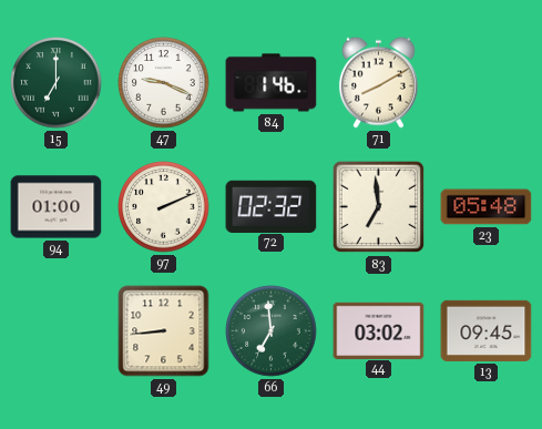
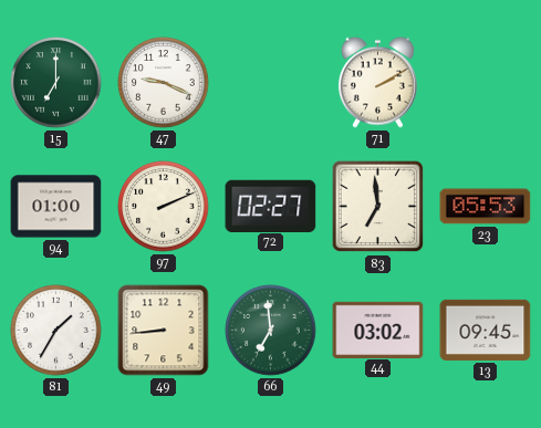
84: 1:46 -> none (272, 83)
71: 8:10 -> 2:10 (377, 82)
72: 02:32 -> 02:27 (271, 206)
23: 05:48 -> 05:53 (486, 207)
81: none -> 1:35 (56, 331)
